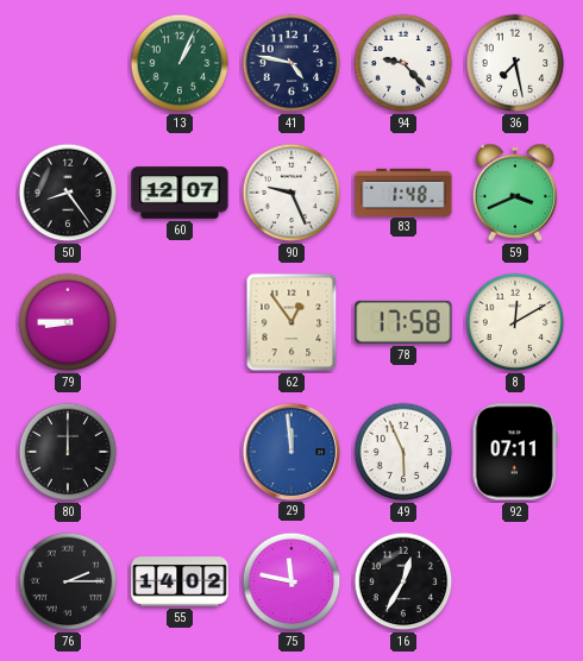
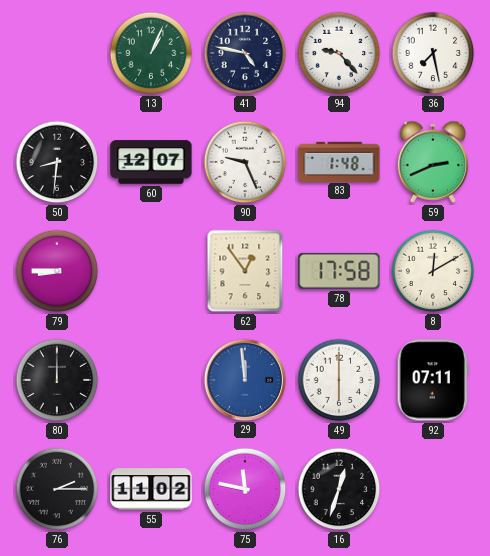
50: 8:24 -> 8:31 (57, 162)
59: 3:41 -> 2:41 (433, 162)
49: 5:56 -> 6:00 (339, 380)
55: 14:02 -> 11:02 (151, 489)
16: 12:35 -> 12:33 (339, 489)
